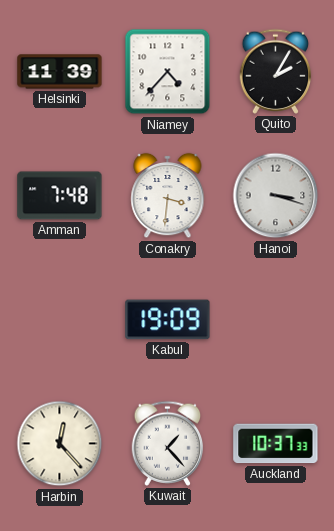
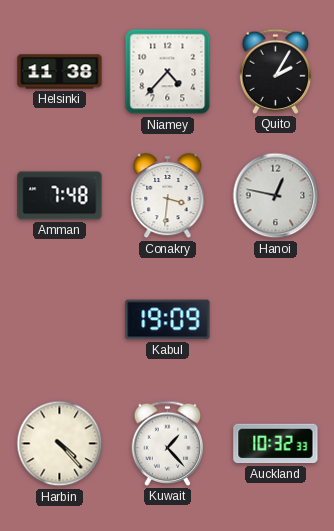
Helsinki: 11:39 -> 11:38 (60, 72)
Hanoi: 3:18 -> 12:47 (276, 196)
Harbin: 12:23 -> 4:23 (60, 444)
Auckland: 10:37 -> 10:32 (276, 444)
